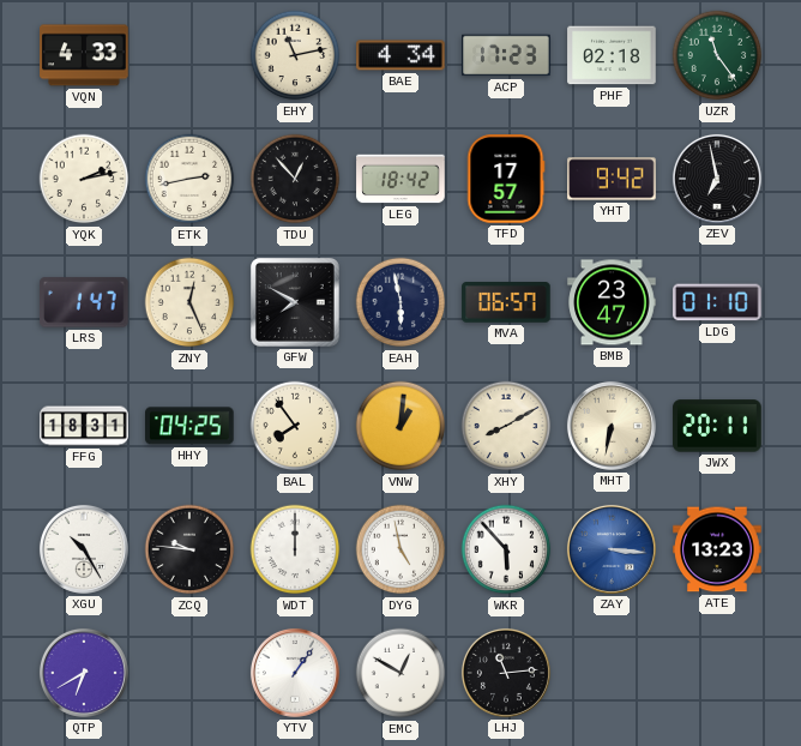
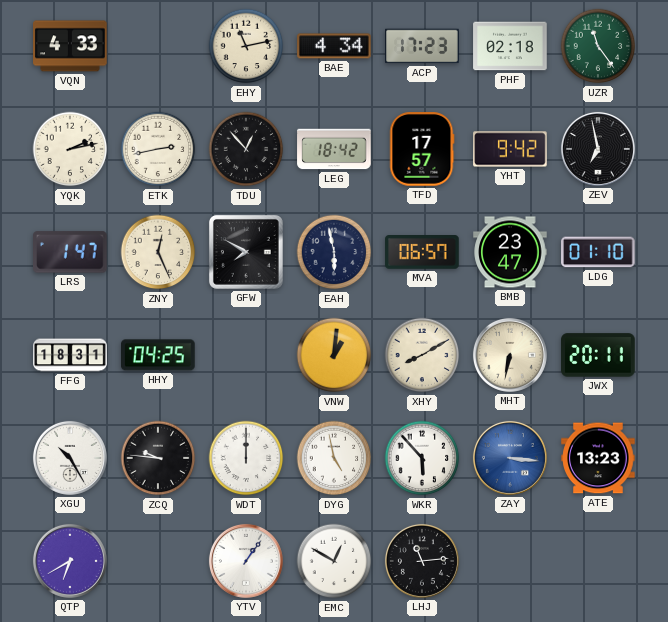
BAL: 7:54 -> none (295, 426)
